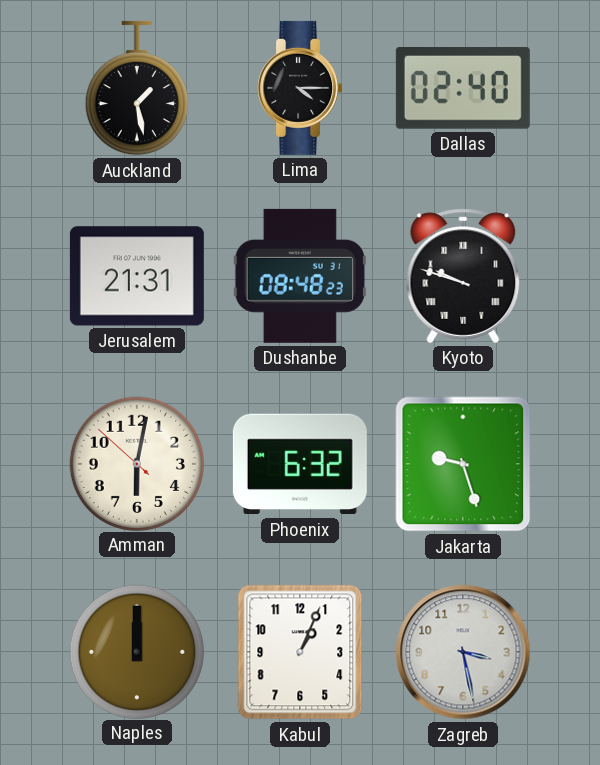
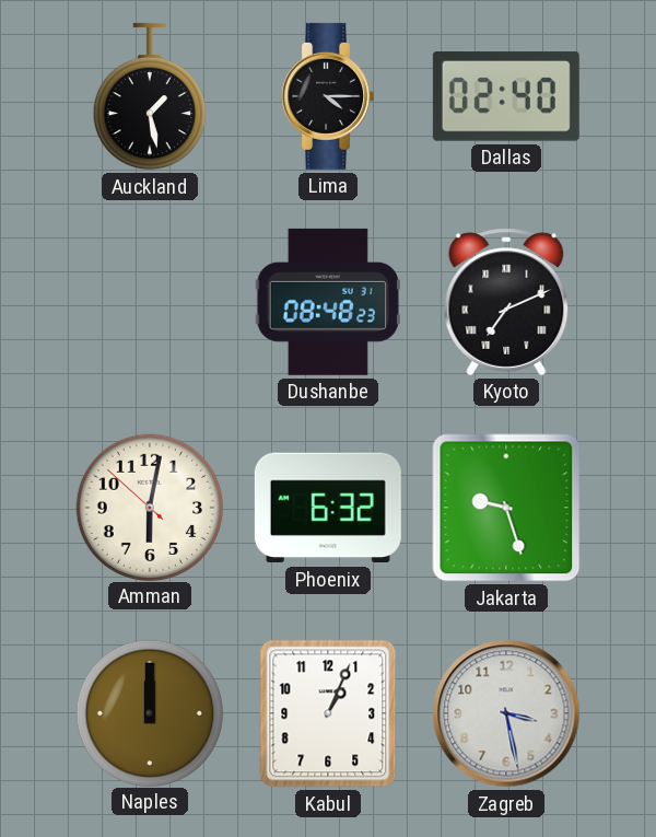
Jerusalem: 21:31 -> none (137, 276)
Kyoto: 9:48 -> 7:11 (506, 302)
